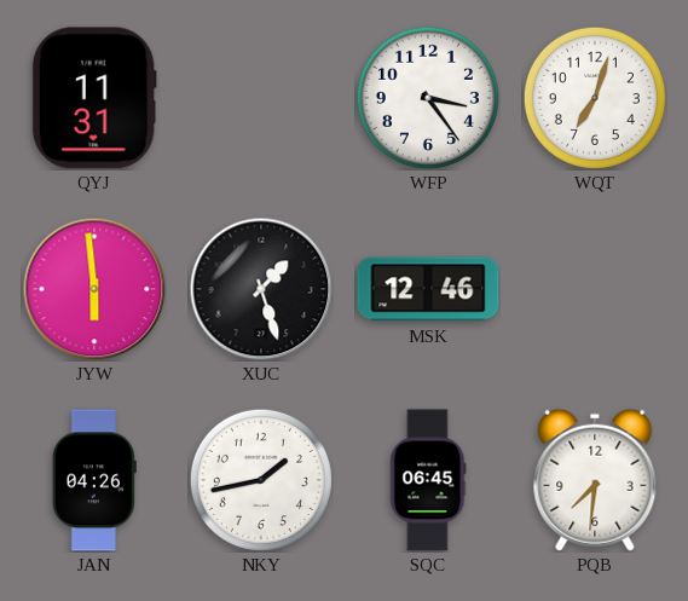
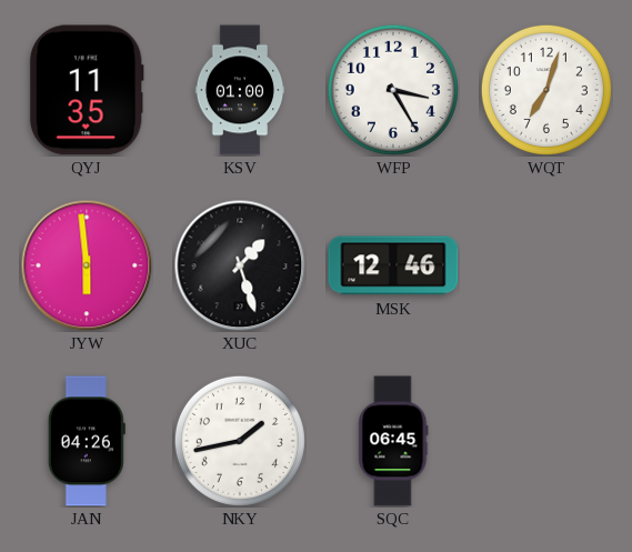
QYJ: 11:31 -> 11:35 (87, 90)
KSV: none -> 01:00 (240, 90)
WFP: 3:24 -> 3:25 (393, 90)
PQB: 7:31 -> none (595, 480)
